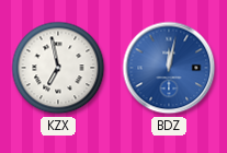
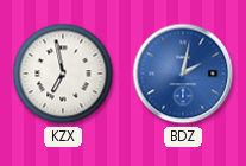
BDZ: 12:02 -> 2:02 (183, 74)
